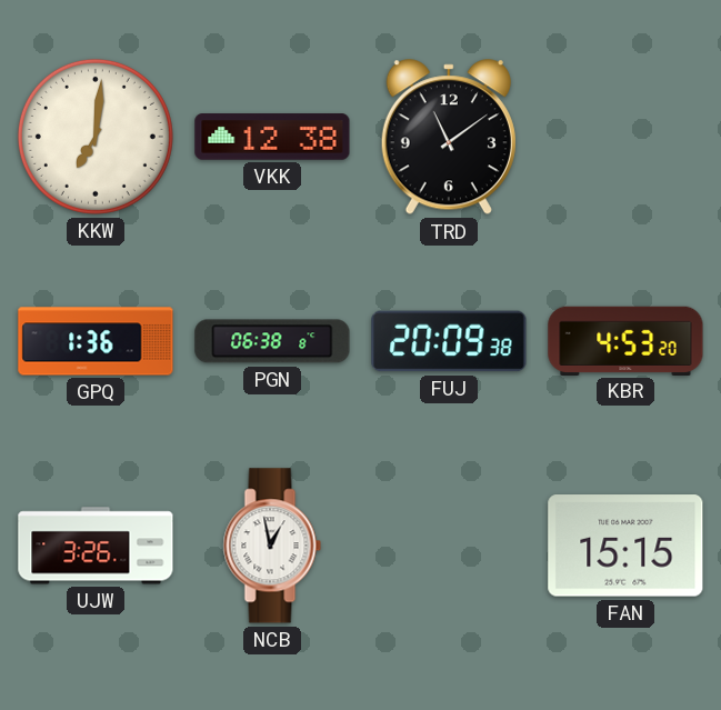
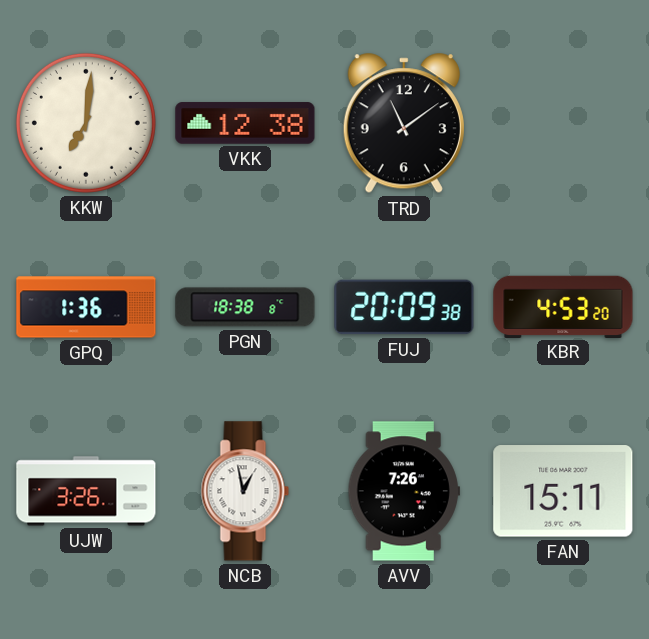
PGN: 06:38 -> 18:38 (245, 307)
AVV: none -> 7:26 (403, 491)
FAN: 15:15 -> 15:11 (563, 491)
